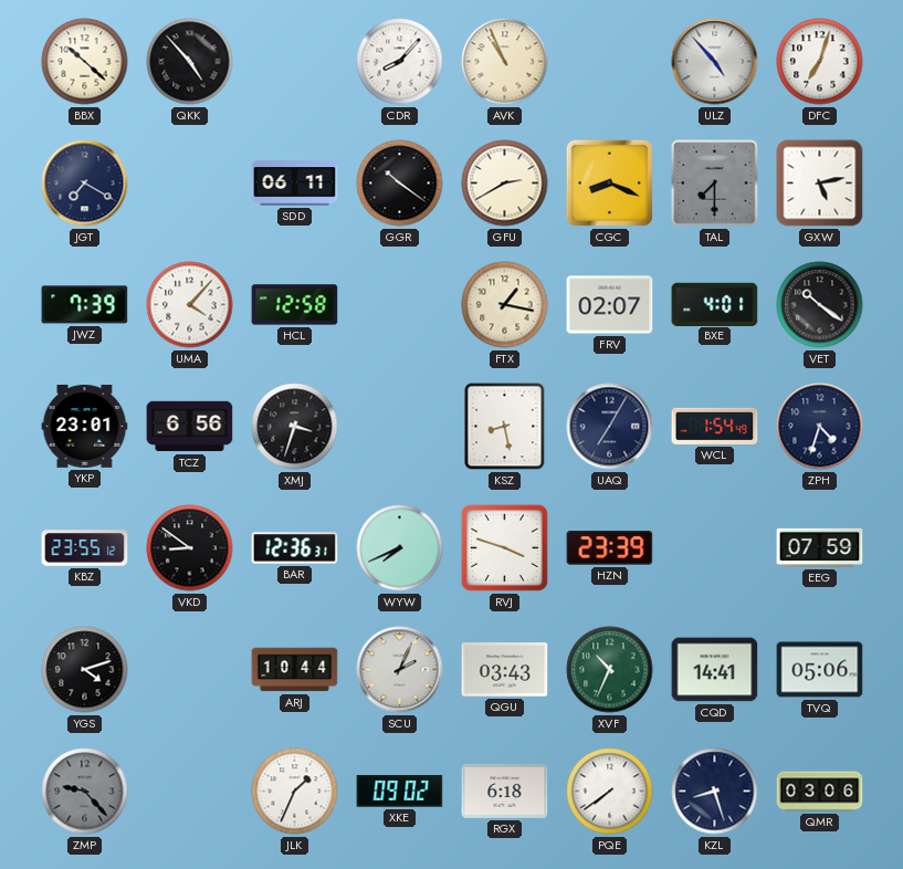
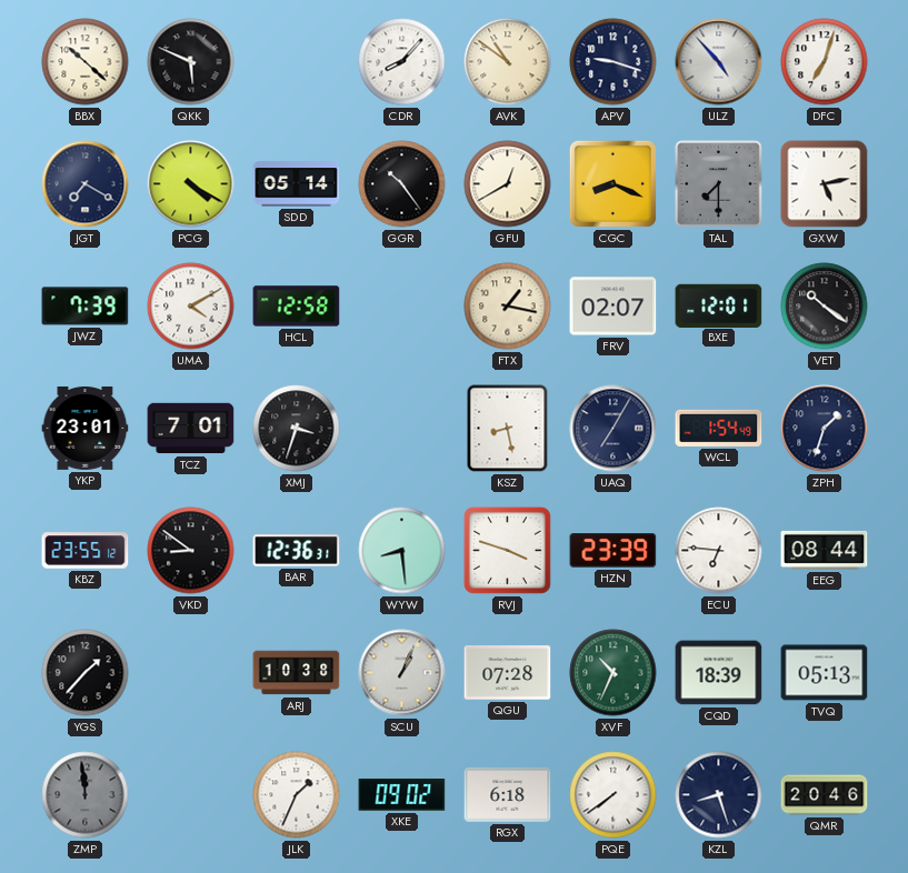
QKK: 4:53 -> 5:49 (191, 62)
AVK: 10:56 -> 10:51 (508, 62)
APV: none -> 9:18 (613, 62)
PCG: none -> 4:20 (191, 184)
SDD: 06:11 -> 05:14 (297, 184)
GGR: 10:21 -> 10:24 (402, 184)
GFU: 2:40 -> 12:40 (508, 184)
UMA: 4:07 -> 4:10 (191, 307)
BXE: 4:01 -> 12:01 (719, 305)
TCZ: 6:56 -> 7:01 (191, 429)
ZPH: 4:33 -> 1:33 (825, 429)
WYW: 7:41 -> 8:29 (402, 551)
ECU: none -> 6:46 (719, 551)
EEG: 07:59 -> 08:44 (825, 550)
YGS: 4:12 -> 1:37 (86, 673)
ARJ: 10:44 -> 10:38 (297, 673)
SCU: 2:04 -> 1:04 (402, 673)
QGU: 03:43 -> 07:28 (508, 673)
CQD: 14:41 -> 18:39 (719, 673)
TVQ: 05:06 -> 05:13 (825, 673)
ZMP: 9:23 -> 11:59 (86, 795)
QMR: 03:06 -> 20:46 (825, 795)
